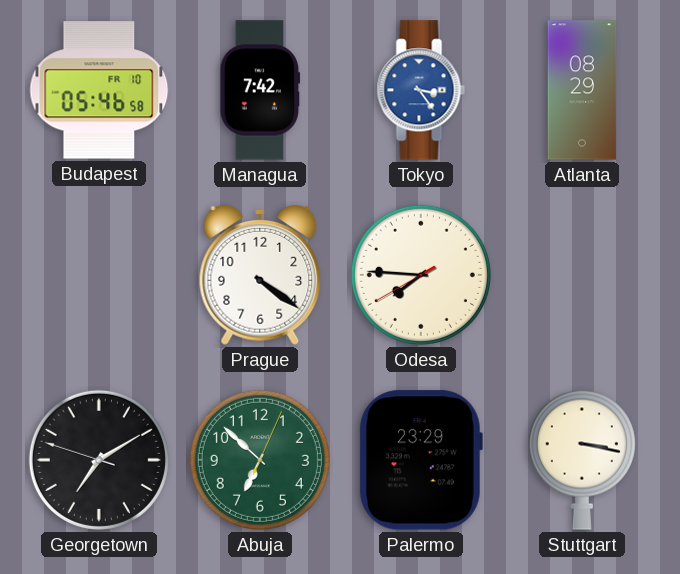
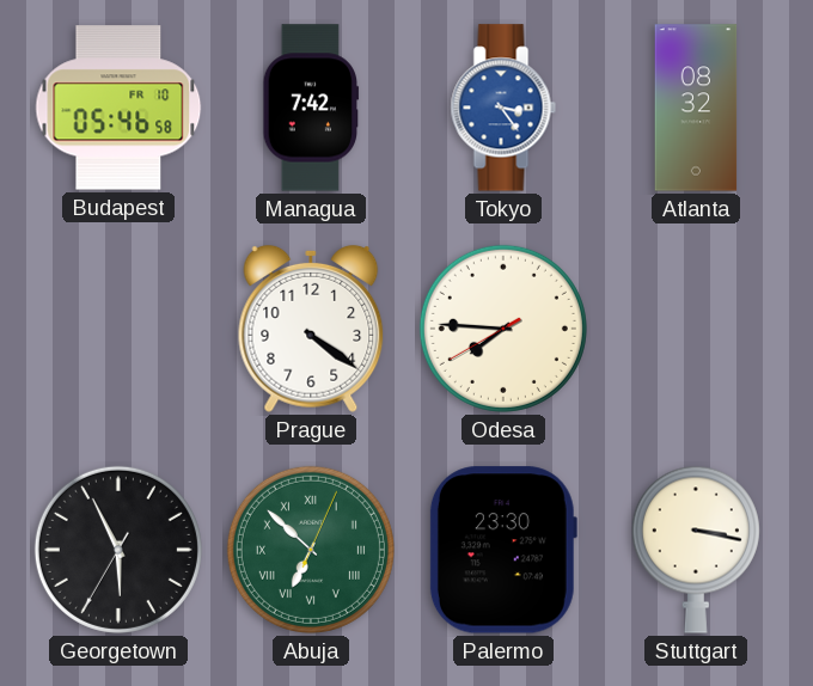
Atlanta: 08:29 -> 08:32 (696, 108)
Georgetown: 7:09 -> 5:55 (118, 550)
Abuja numerals: Arabic -> Roman (311, 550)
Palermo: 23:29 -> 23:30 (503, 550)
